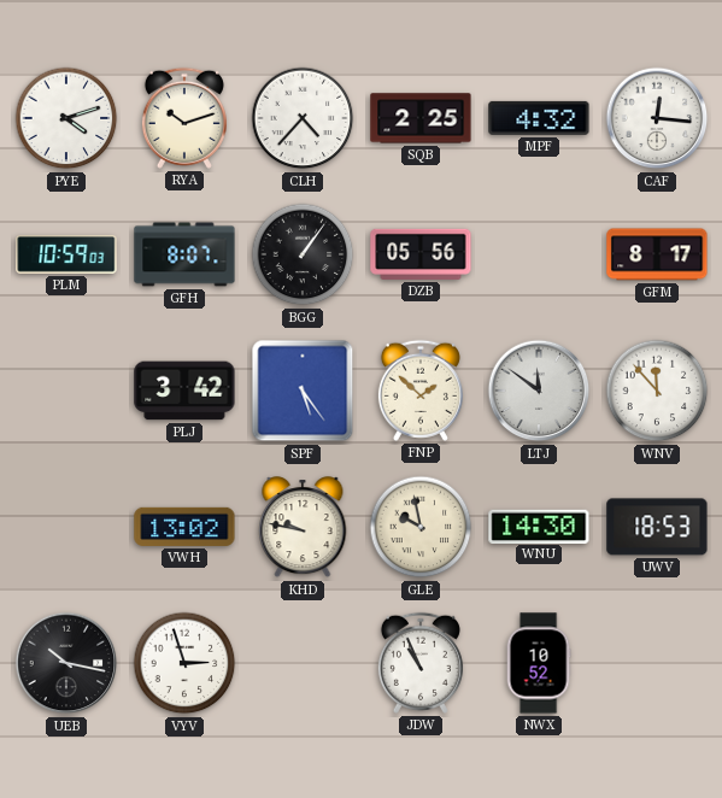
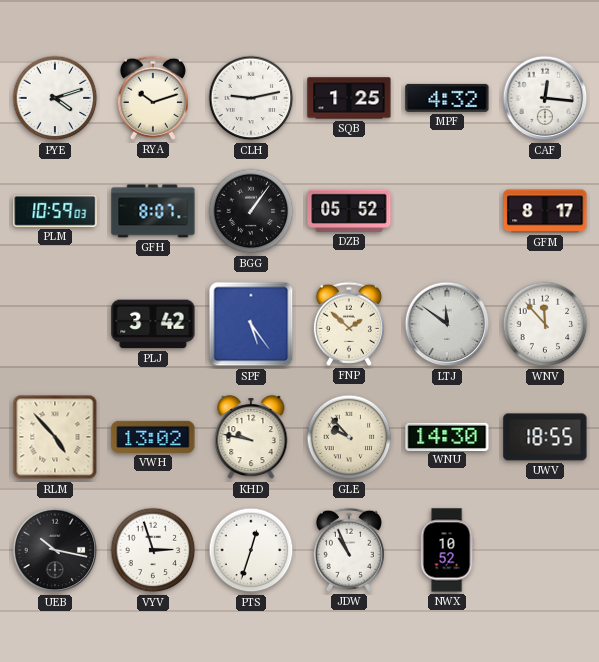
CLH: 4:37 -> 9:13 (251, 98)
SQB: 2:25 -> 1:25 (349, 98)
DZB: 05:56 -> 05:52 (349, 211)
RLM: none -> 4:53 (55, 437)
GLE: 9:58 -> 9:53 (349, 437)
UWV: 18:53 -> 18:55 (545, 437)
PTS: none -> 12:33 (251, 550)
